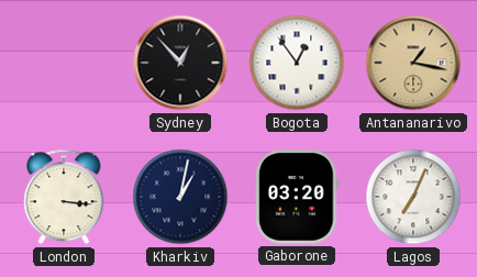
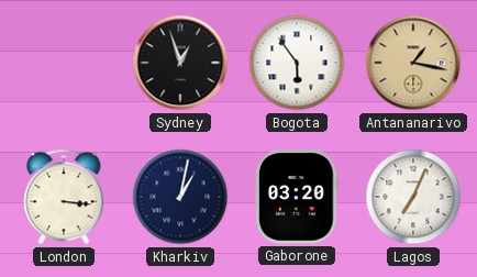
Sydney: 12:53 -> 12:57 (180, 63)
Bogota: 12:54 -> 5:54 (297, 63)
